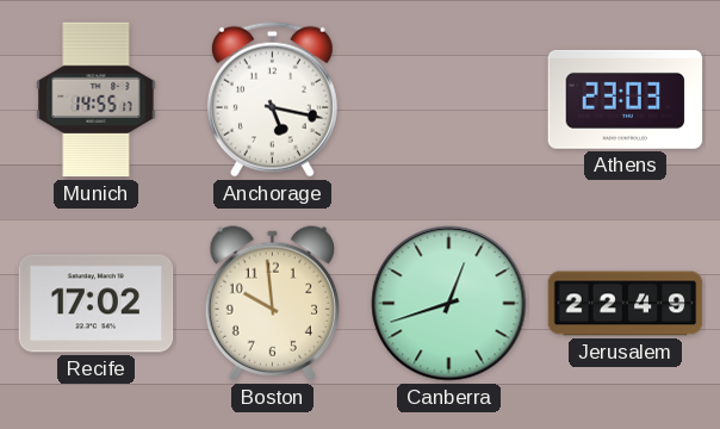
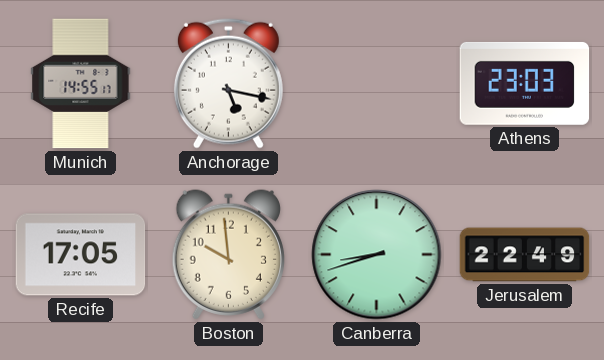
Recife: 17:02 -> 17:05 (81, 255)
Canberra: 12:42 -> 8:42 (377, 255)
